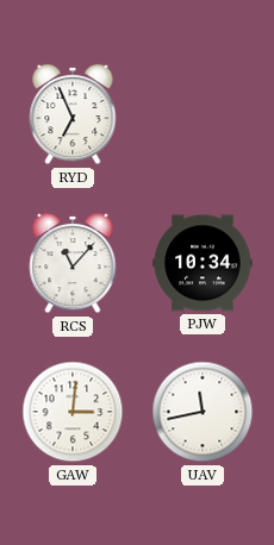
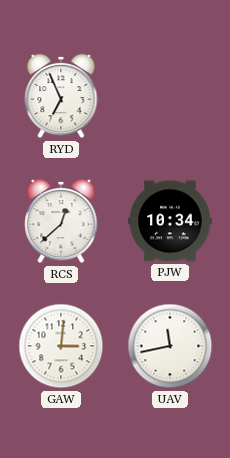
RCS: 11:07 -> 12:38 (61, 221)
